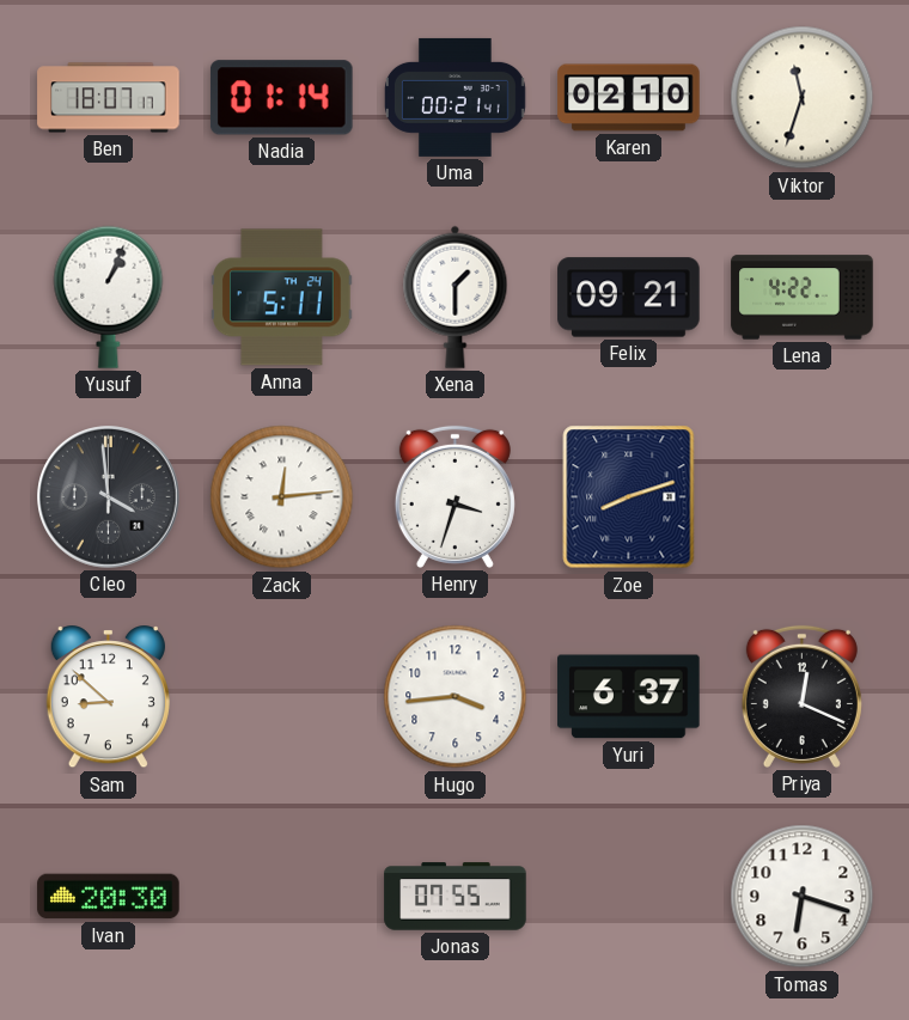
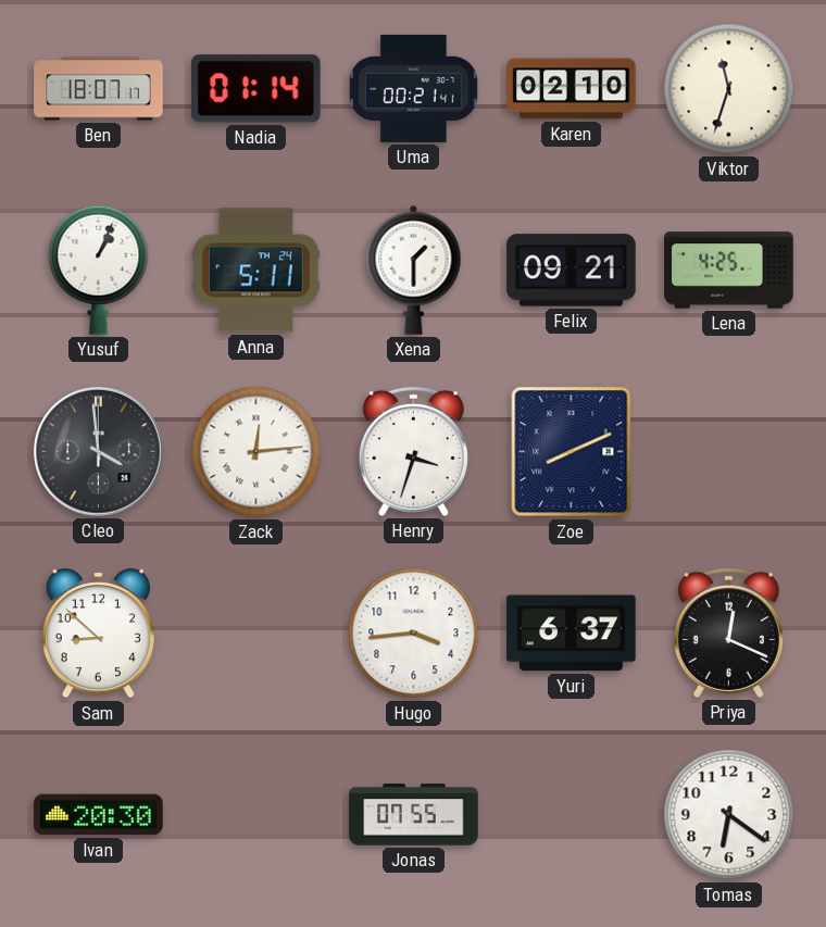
Lena: 4:22 -> 4:25 (729, 271)
Zoe: 8:12 -> 8:11 (572, 452)
Tomas: 6:18 -> 6:21 (729, 815)
